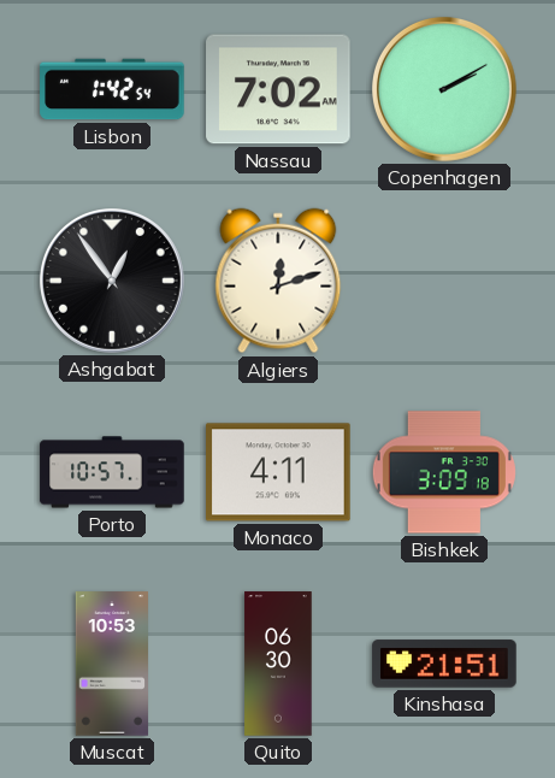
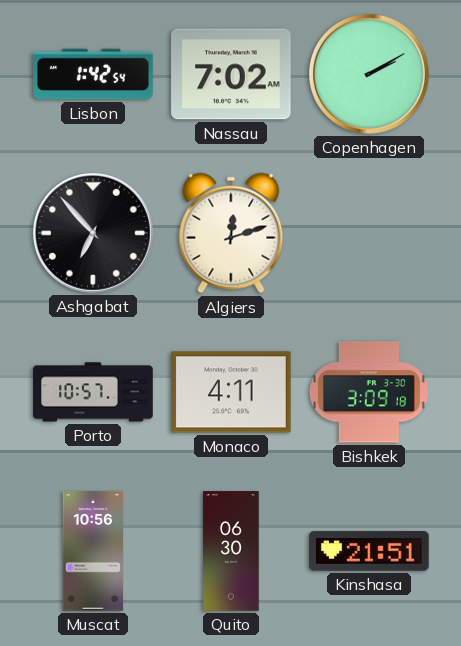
Ashgabat: 12:54 -> 6:53 (93, 233)
Muscat: 10:53 -> 10:56 (93, 551)
